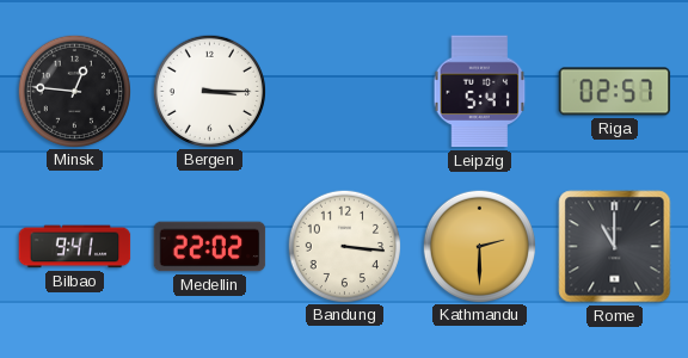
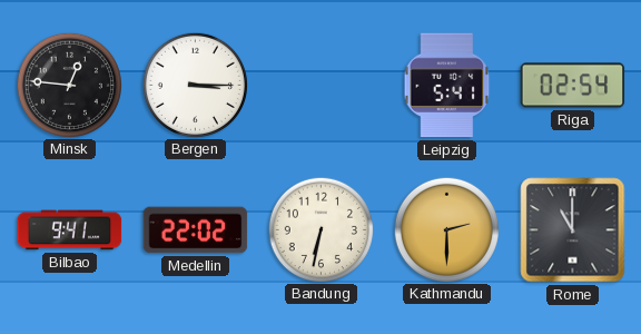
Riga: 02:57 -> 02:54 (573, 86)
Bandung: 3:16 -> 6:32 (320, 229)
